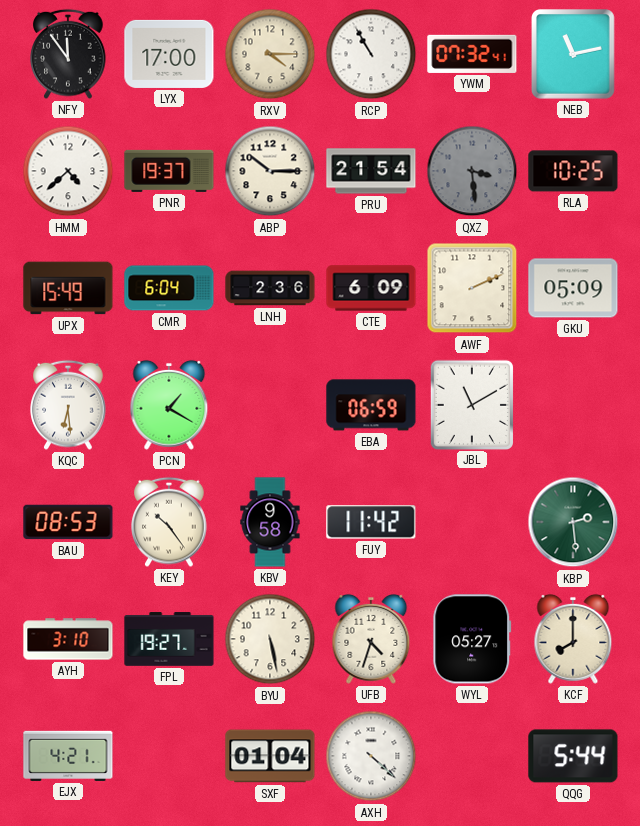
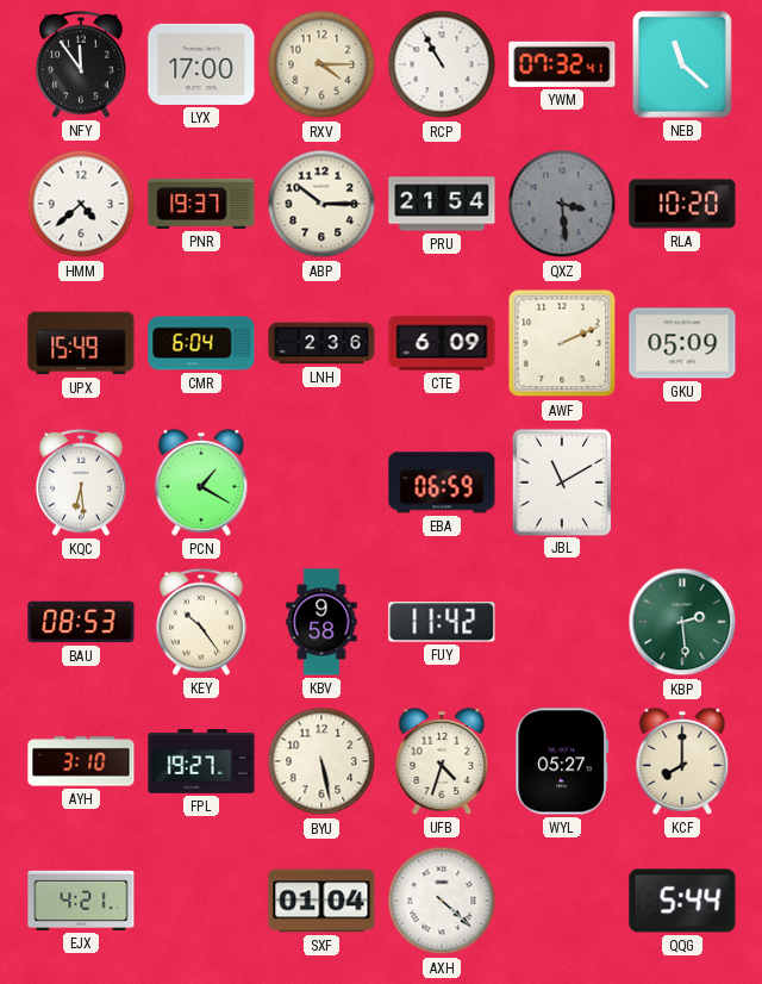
NEB: 11:13 -> 11:22 (683, 66)
RLA: 10:25 -> 10:20 (682, 204)
